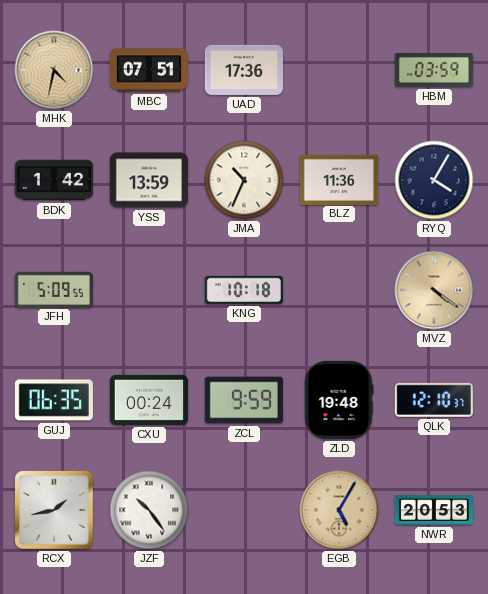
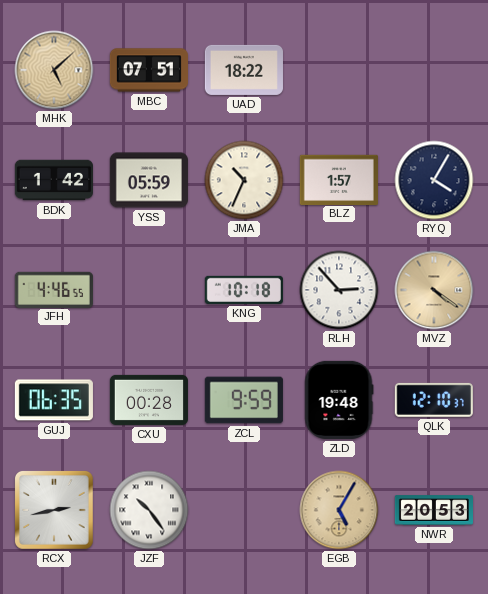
MHK: 4:32 -> 5:08 (54, 70)
UAD: 17:36 -> 18:22 (244, 70)
HBM: 03:59 -> none (434, 70)
YSS: 13:59 -> 05:59 (149, 180)
BLZ: 11:36 -> 1:57 (339, 179)
JFH: 5:09 -> 4:46 (54, 289)
RLH: none -> 2:53 (339, 290)
CXU: 00:24 -> 00:28 (149, 400)
RCX: 1:43 -> 2:43 (54, 510)
